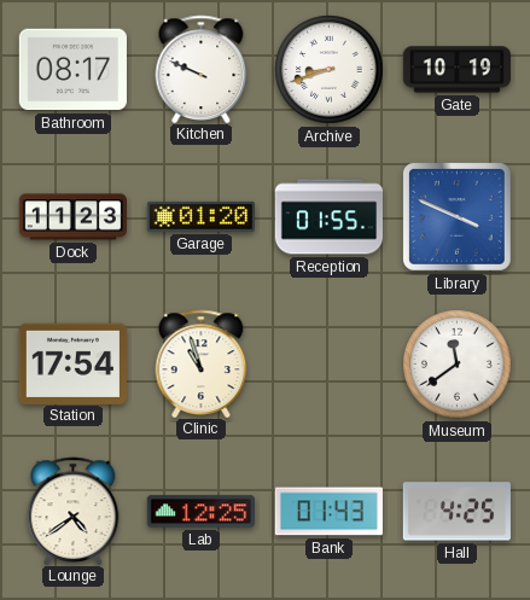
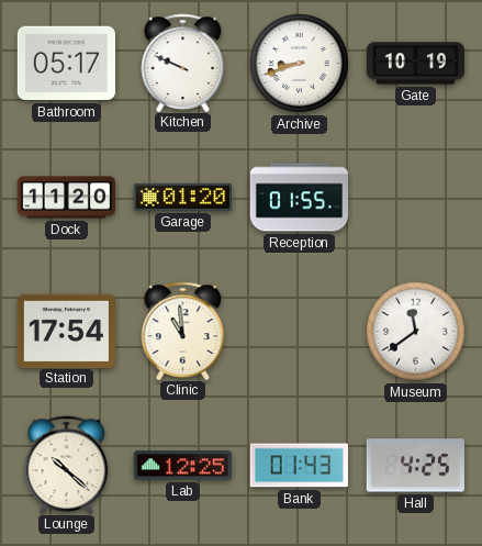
Bathroom: 08:17 -> 05:17 (66, 64)
Dock: 11:23 -> 11:20 (66, 198)
Library: 3:49 -> none (456, 216)
Clinic: 10:57 -> 10:59 (183, 331)
Lounge: 4:39 -> 10:22 (67, 465)
